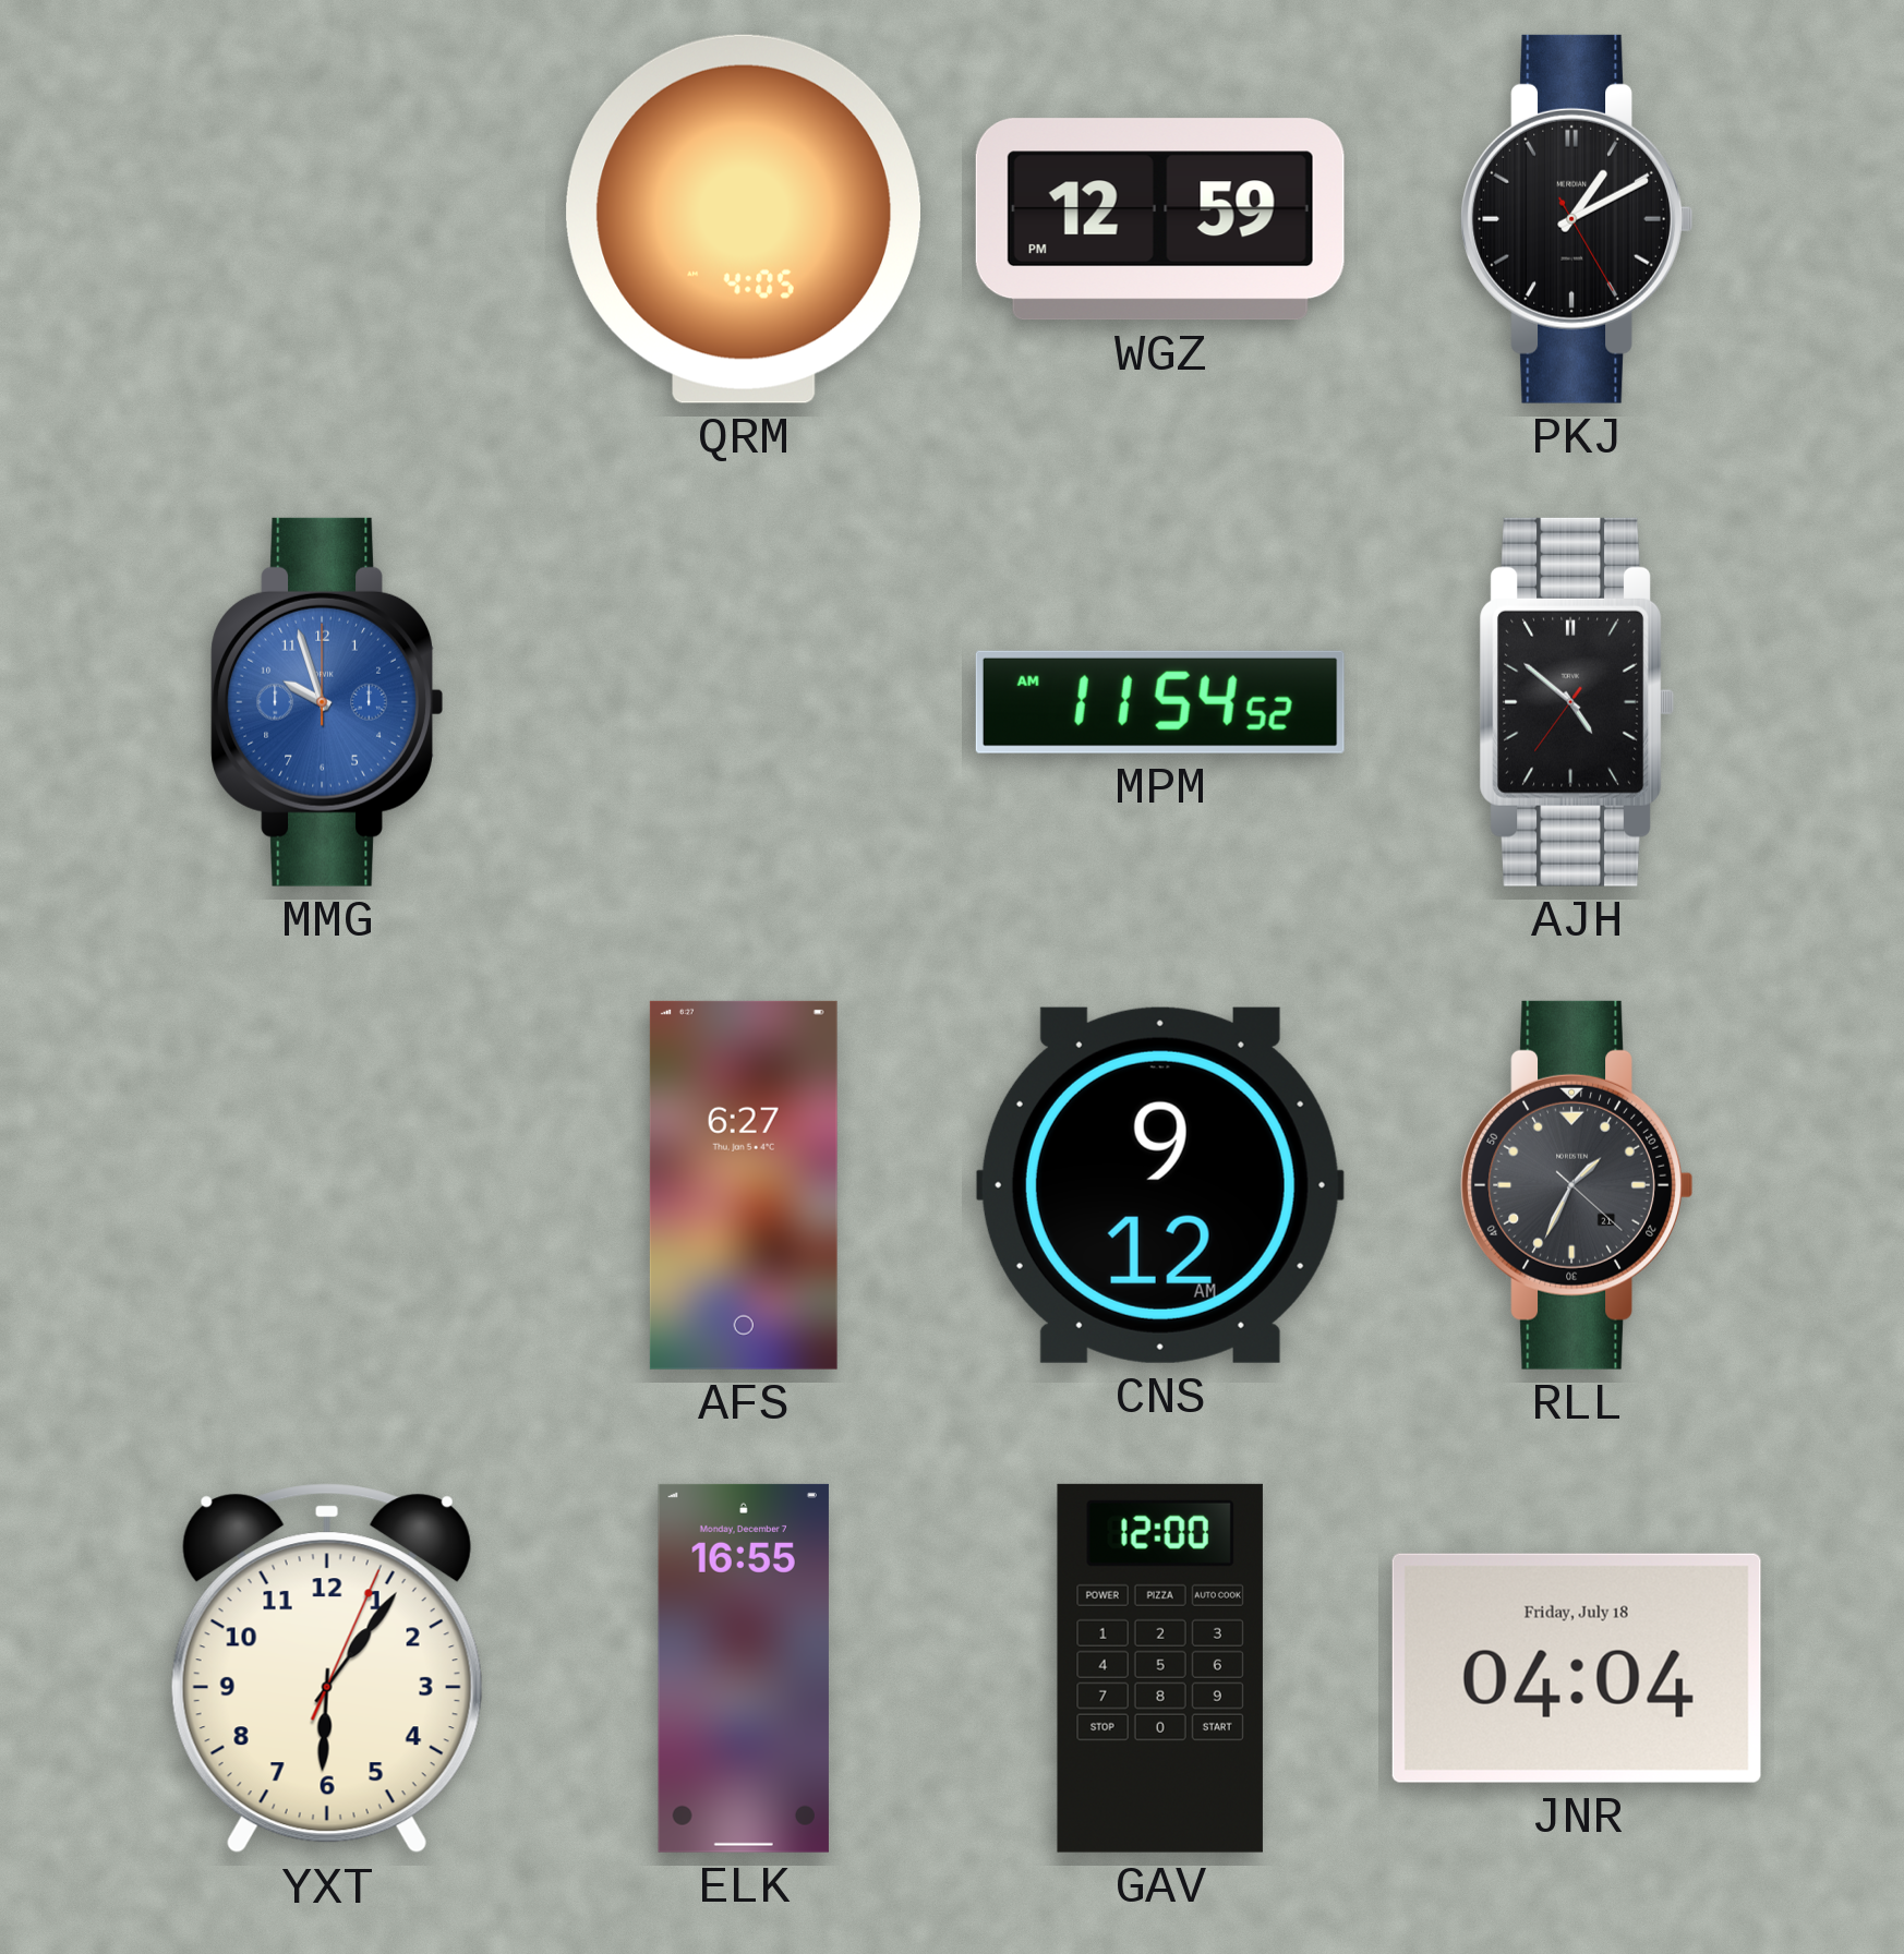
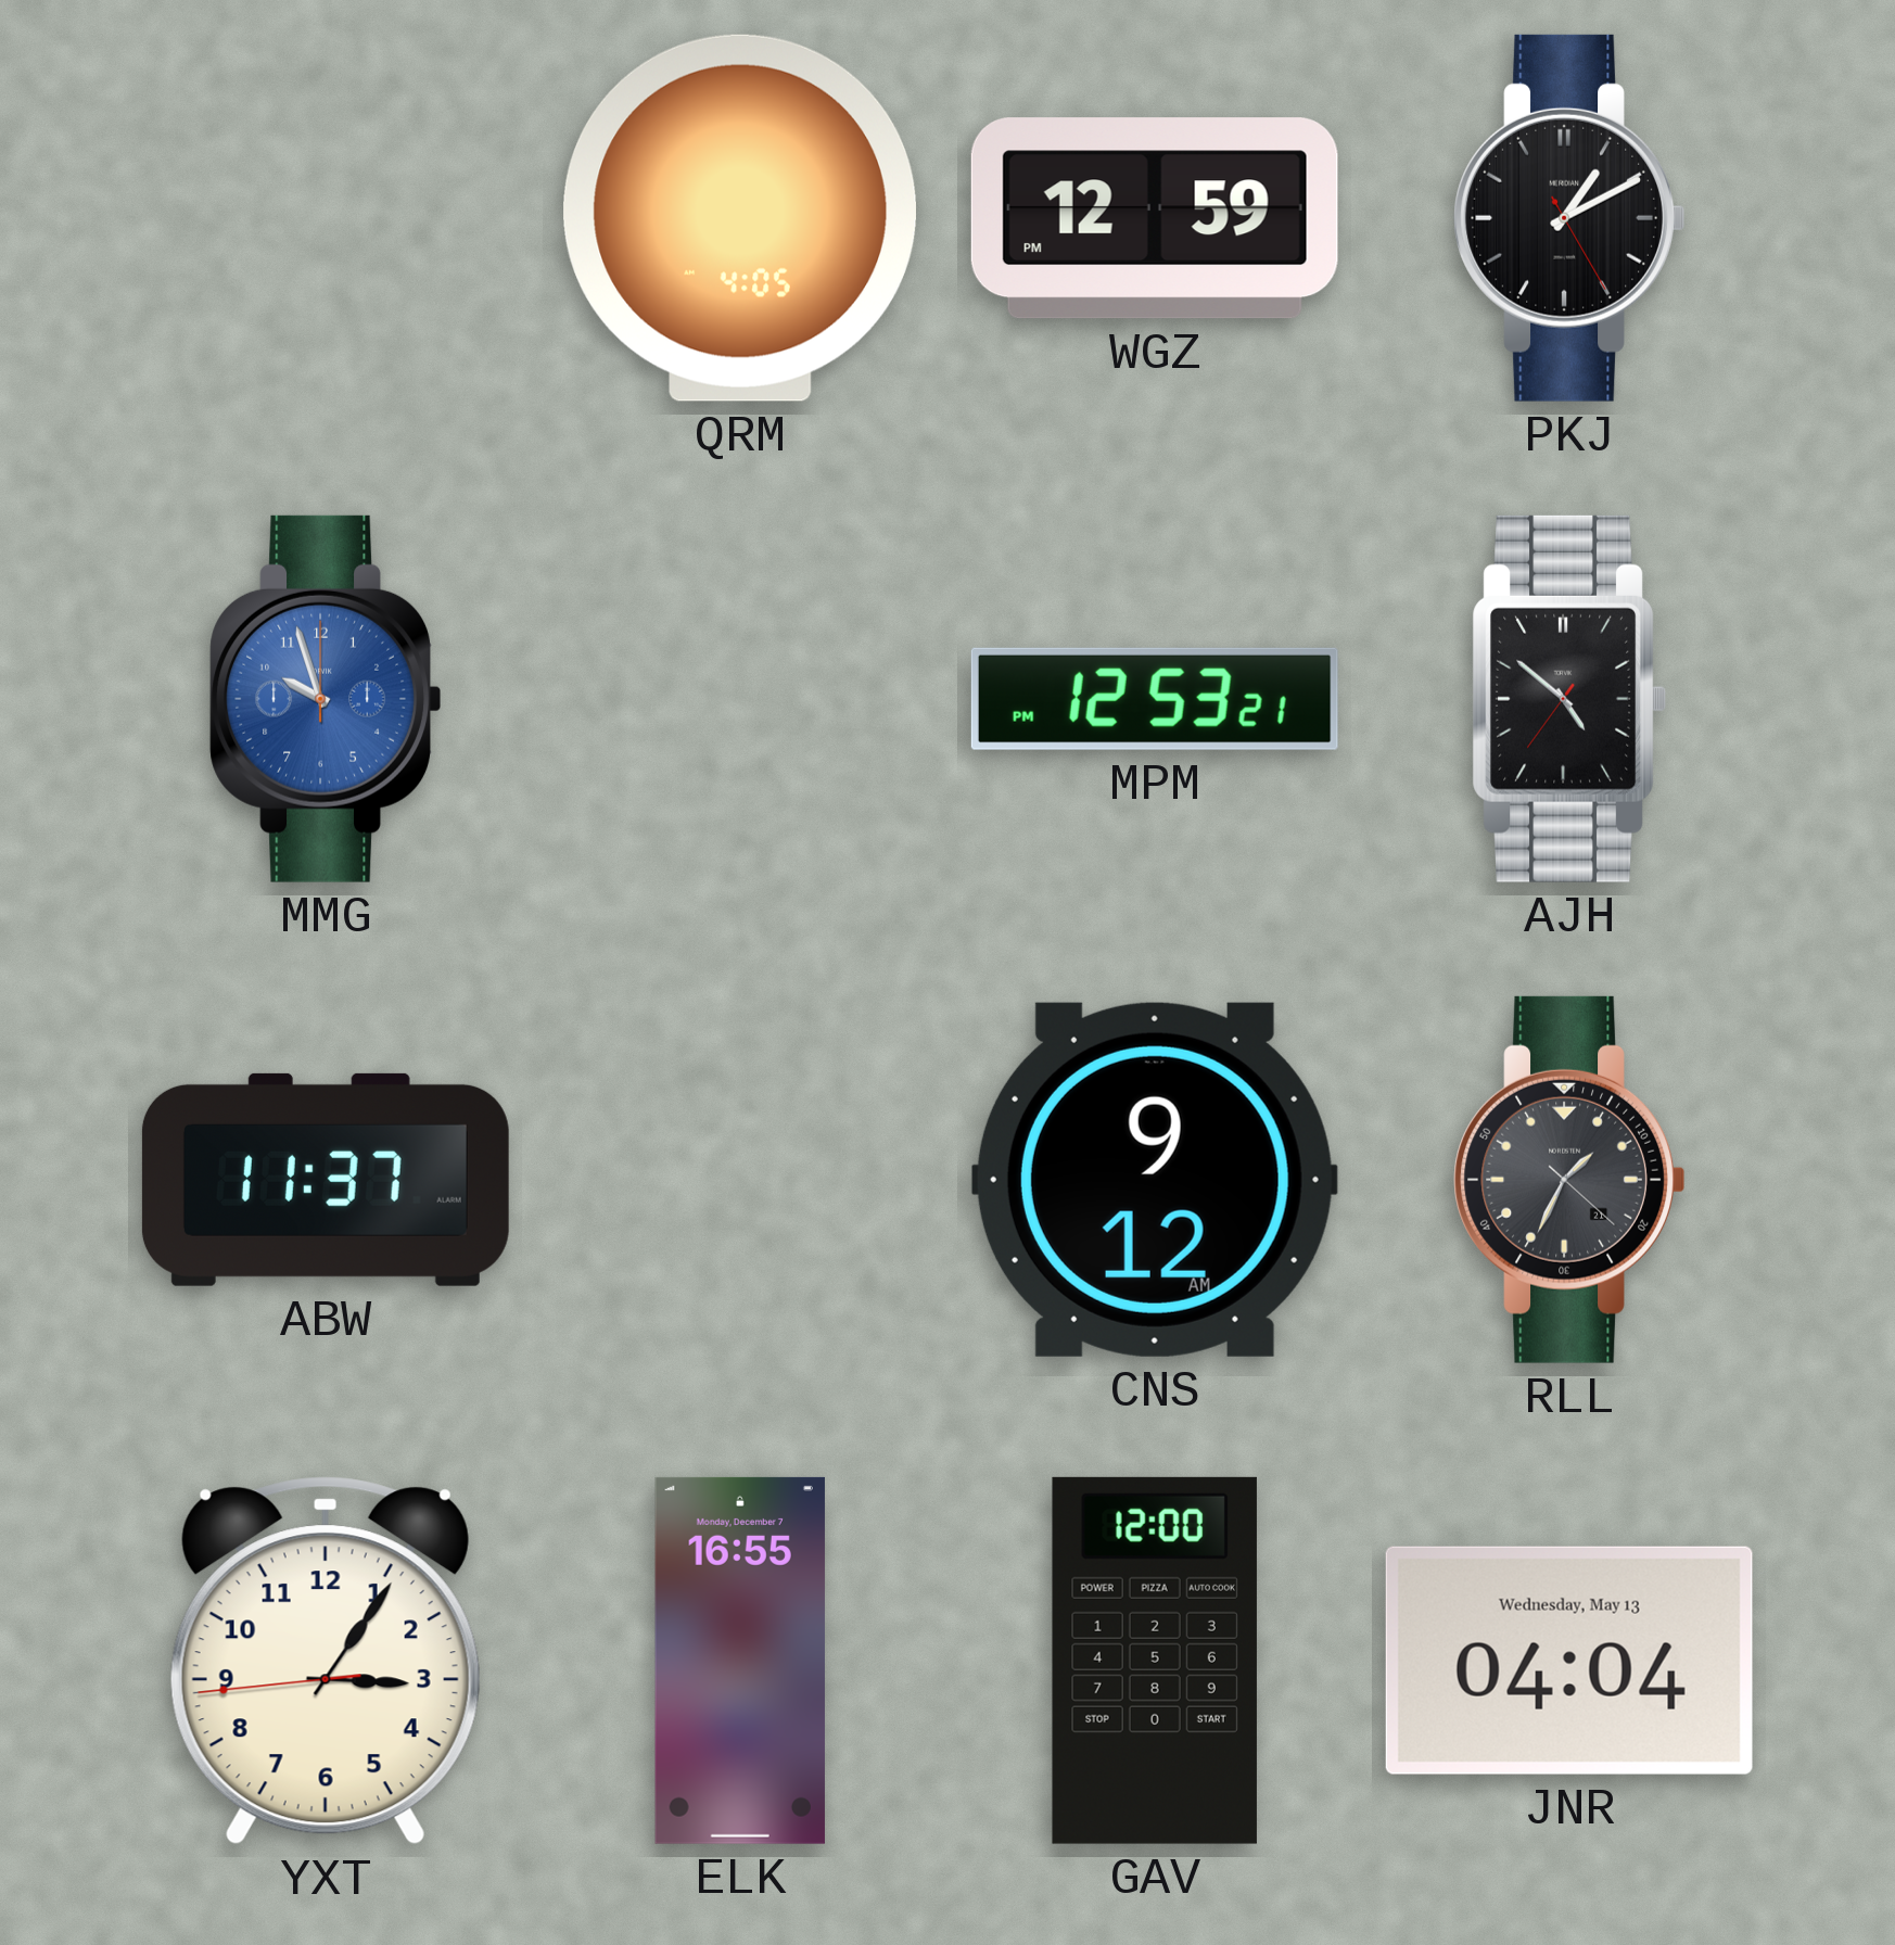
MPM: 11:54 -> 12:53 (1155, 699)
ABW: none -> 11:37 (326, 1180)
AFS: 6:27 -> none (744, 1185)
YXT: 6:06 -> 3:05 (326, 1661)
JNR date: Friday, July 18 -> Wednesday, May 13 (1569, 1661)
